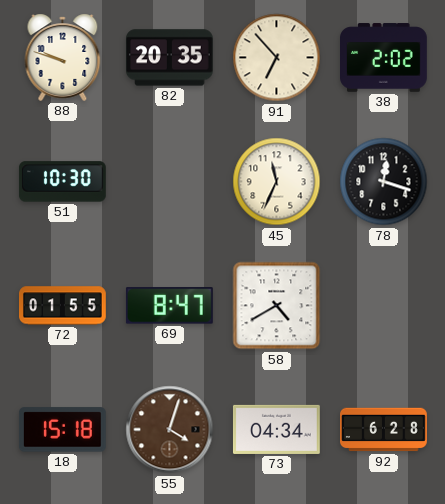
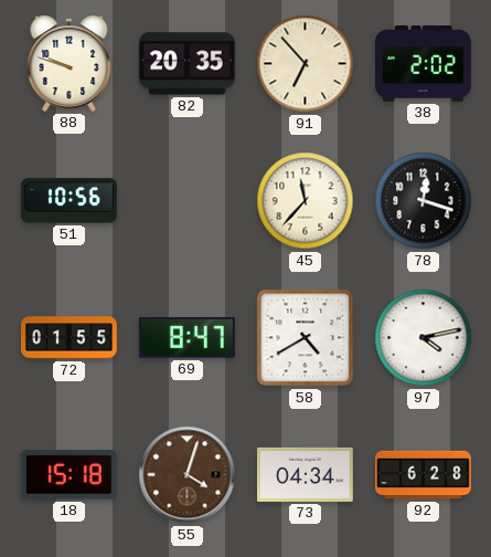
51: 10:30 -> 10:56 (68, 201)
45: 11:34 -> 11:37 (306, 201)
97: none -> 4:13 (424, 338)
